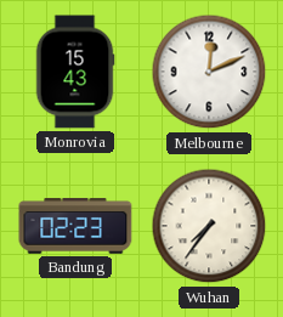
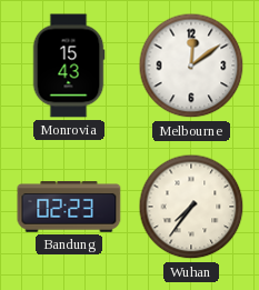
Melbourne: 12:11 -> 12:09 (191, 66)
